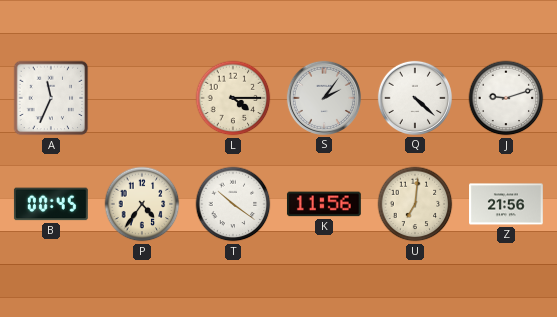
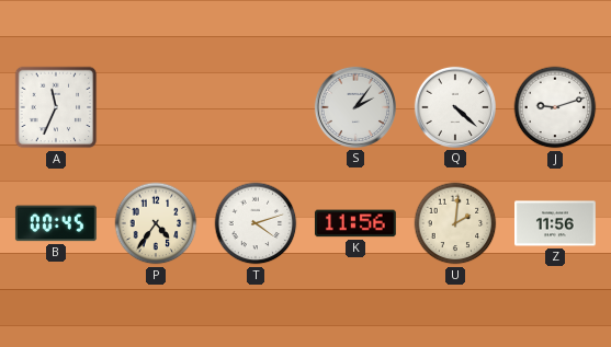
L: 4:15 -> none (233, 98)
T: 10:21 -> 4:12 (256, 223)
U: 7:01 -> 2:01 (455, 223)
Z: 21:56 -> 11:56 (556, 223)
